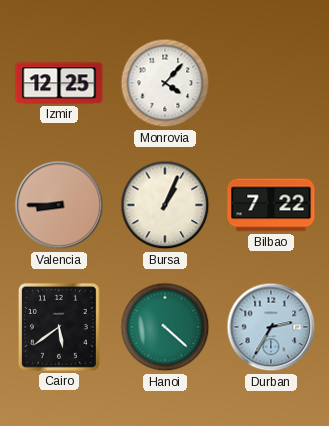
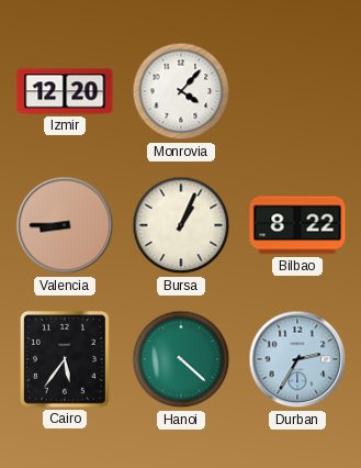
Izmir: 12:25 -> 12:20 (65, 91)
Bilbao: 7:22 -> 8:22 (297, 225)
Cairo: 5:39 -> 5:36 (65, 359)
